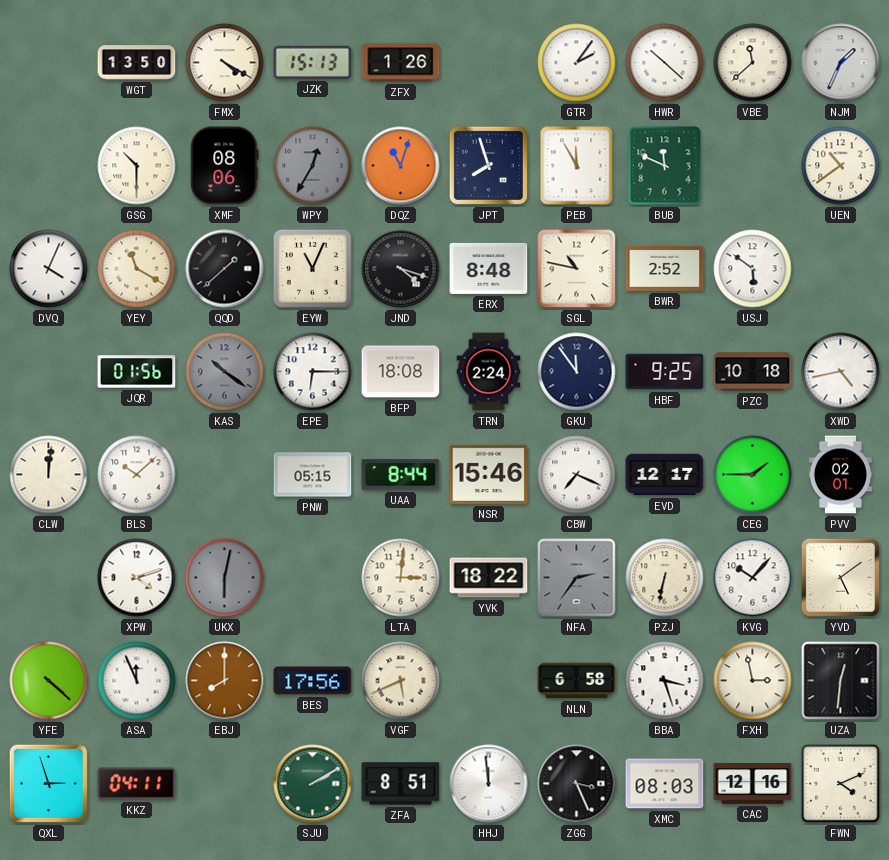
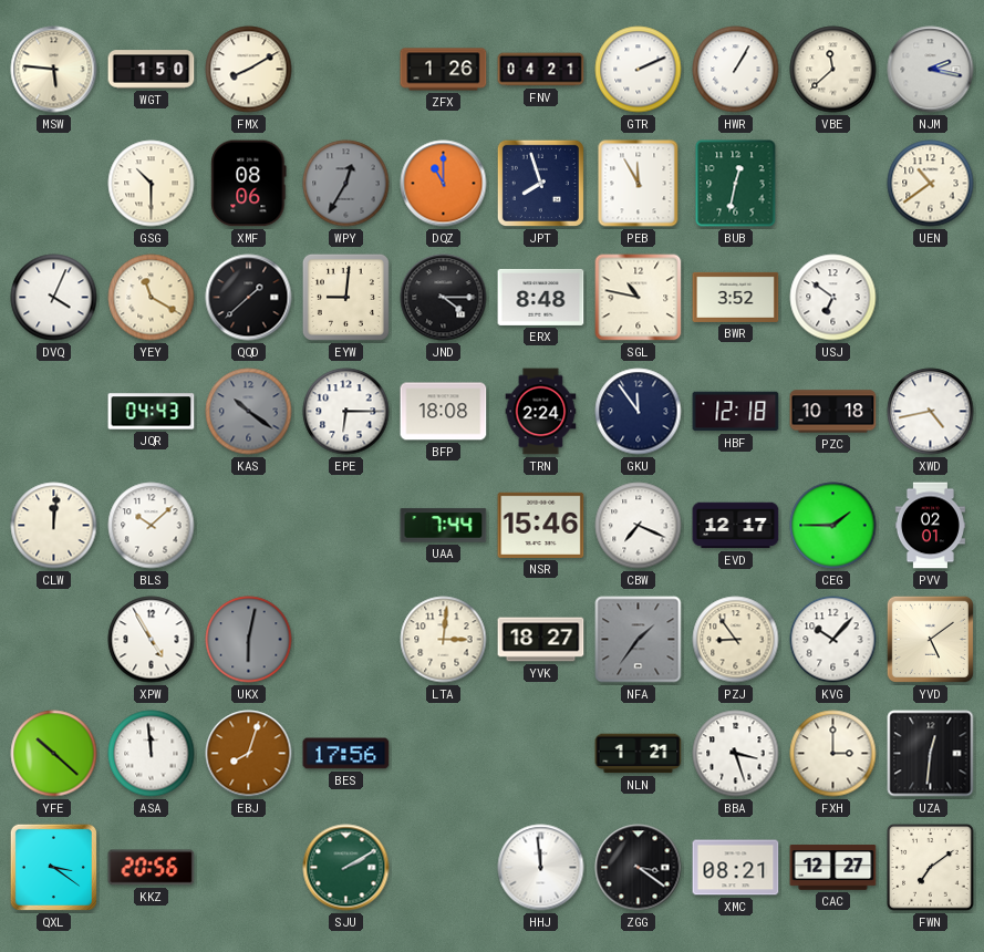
MSW: none -> 5:46 (54, 70)
WGT: 13:50 -> 1:50 (152, 70)
FMX: 4:20 -> 8:10 (249, 70)
JZK: 15:13 -> none (313, 62)
FNV: none -> 04:21 (541, 70)
GTR: 2:06 -> 2:11 (639, 70)
HWR: 10:22 -> 1:05 (736, 70)
NJM: 1:34 -> 2:17 (931, 70)
DQZ: 11:03 -> 11:00 (444, 184)
BUB: 11:49 -> 12:32 (736, 184)
EYW: 11:04 -> 9:01 (345, 297)
JND: 4:18 -> 4:15 (444, 298)
BWR: 2:52 -> 3:52 (736, 297)
USJ: 5:51 -> 6:51 (833, 298)
JQR: 01:56 -> 04:43 (152, 412)
HBF: 9:25 -> 12:18 (736, 412)
PNW: 05:15 -> none (313, 475)
UAA: 8:44 -> 7:44 (444, 526)
XPW: 4:12 -> 4:55 (152, 640)
YVK: 18:22 -> 18:27 (541, 640)
NFA: 2:36 -> 1:36 (639, 640)
PZJ: 6:32 -> 8:54 (736, 640)
YFE: 4:22 -> 10:22 (54, 754)
ASA: 11:56 -> 11:59 (152, 754)
EBJ: 8:00 -> 8:03 (249, 754)
VGF: 5:41 -> none (401, 681)
NLN: 6:58 -> 1:21 (639, 754)
FXH: 2:58 -> 3:00 (833, 754)
QXL: 2:57 -> 3:21 (53, 867)
KKZ: 04:11 -> 20:56 (152, 868)
ZFA: 8:51 -> none (401, 784)
ZGG: 3:26 -> 3:21 (639, 868)
XMC: 08:03 -> 08:21 (736, 868)
CAC: 12:16 -> 12:27 (833, 868)
FWN: 4:11 -> 7:09 (931, 868)
